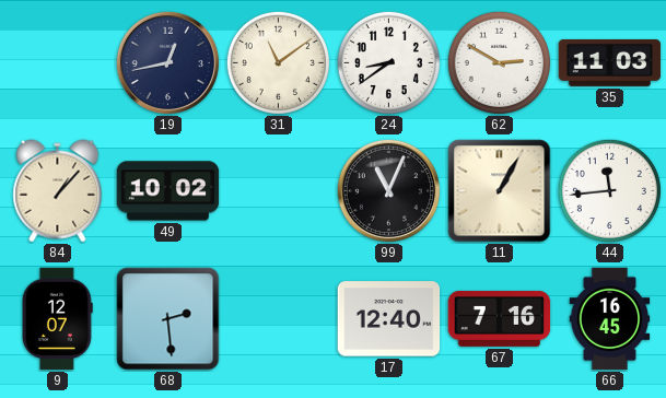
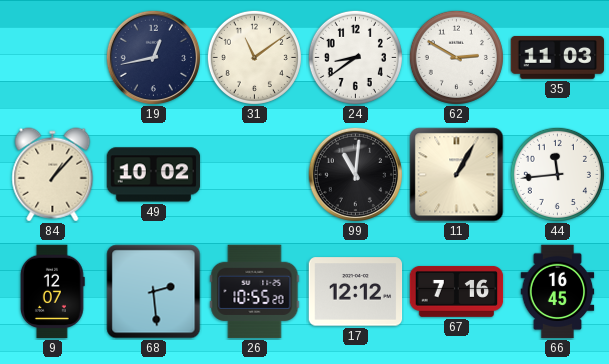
99: 11:04 -> 11:01 (355, 174)
26: none -> 10:55 (255, 292)
17: 12:40 -> 12:12 (356, 292)
